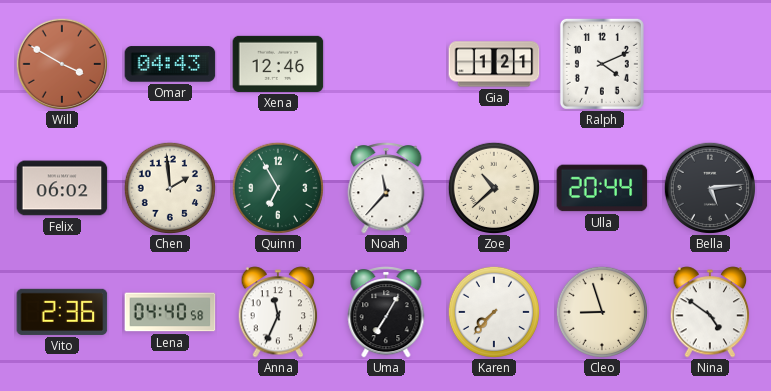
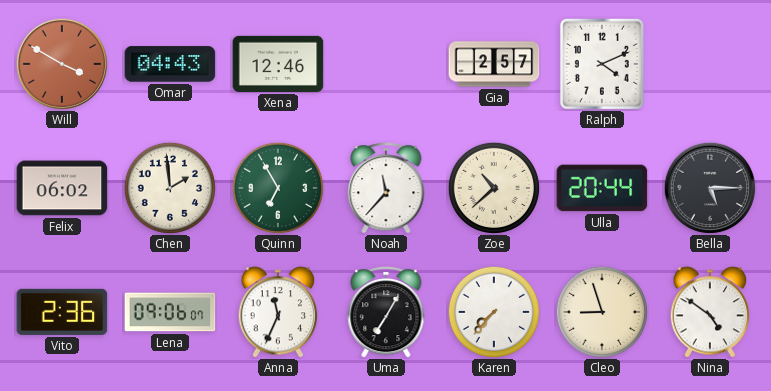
Gia: 1:21 -> 2:57 (494, 64)
Bella: 5:14 -> 5:15 (710, 188)
Lena: 04:40 -> 09:06 (170, 312)
